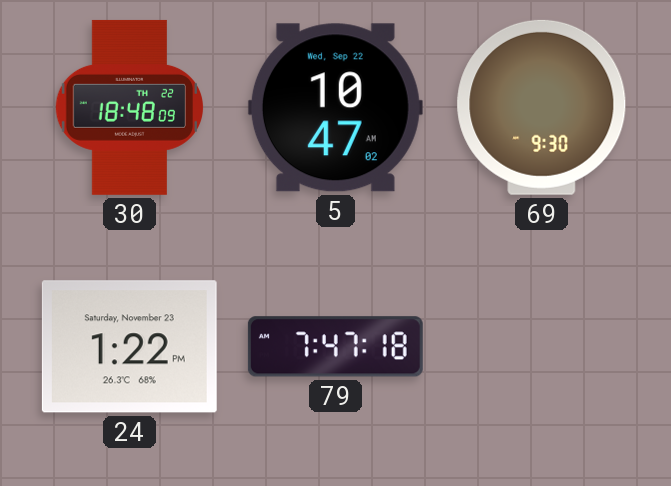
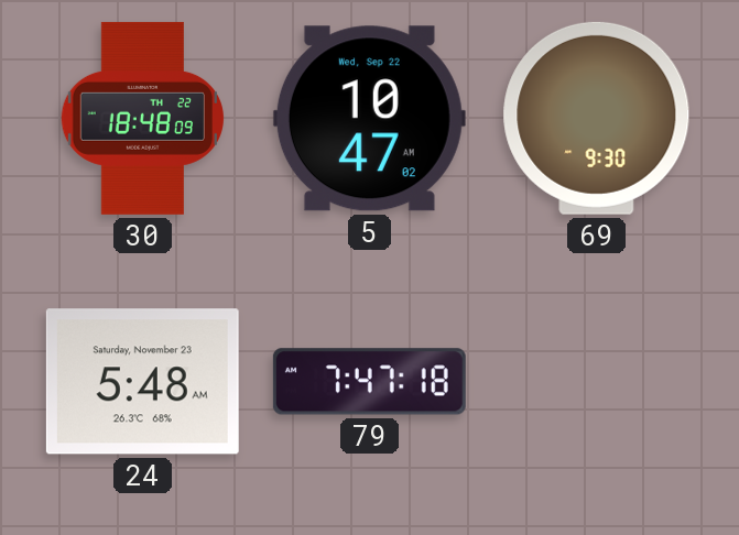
24: 1:22 -> 5:48 (142, 382)
